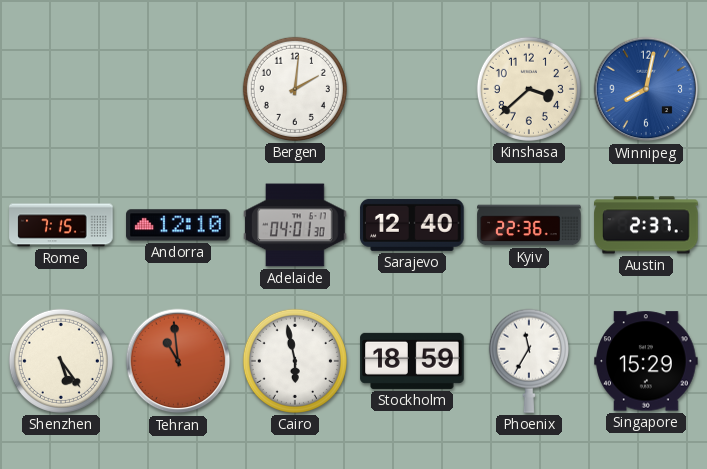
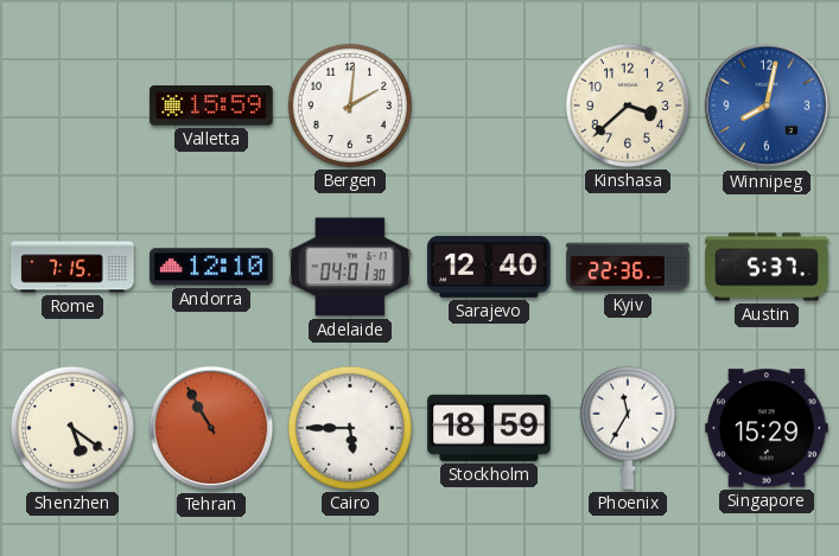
Valletta: none -> 15:59 (211, 106)
Austin: 2:37 -> 5:37 (767, 267)
Shenzhen: 5:24 -> 5:21 (72, 428)
Tehran: 10:59 -> 10:55 (211, 428)
Cairo: 5:58 -> 5:45 (350, 428)
